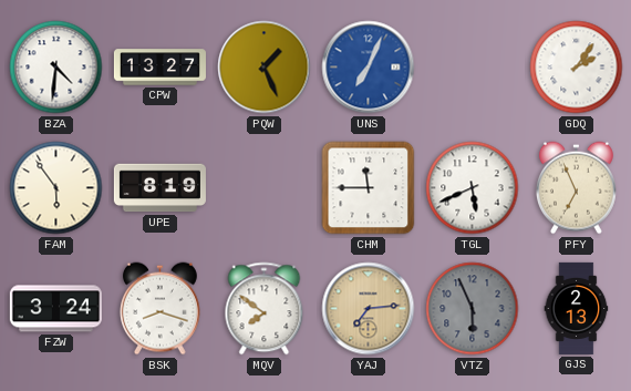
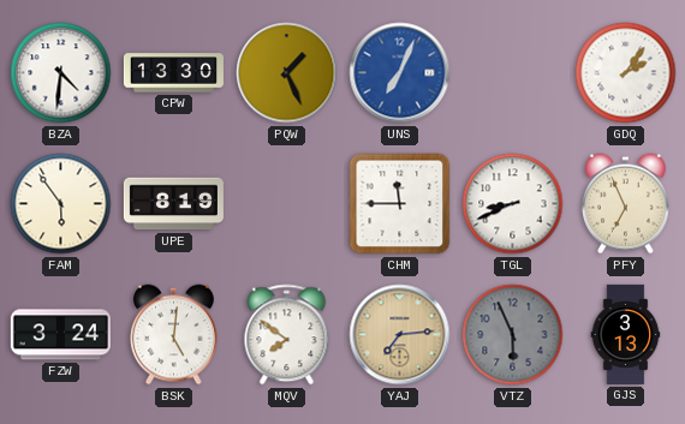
CPW: 13:27 -> 13:30 (173, 73)
TGL: 5:41 -> 8:41 (513, 204)
BSK: 8:18 -> 5:01 (173, 335)
GJS: 2:13 -> 3:13 (626, 334)
